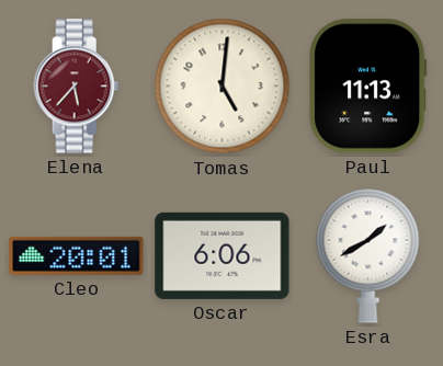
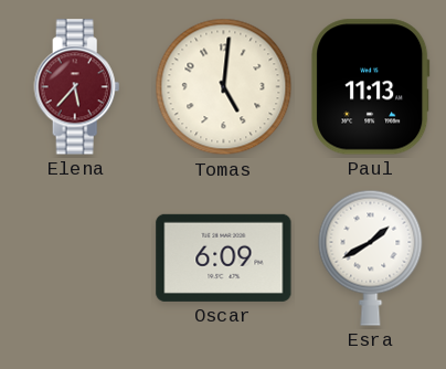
Cleo: 20:01 -> none (77, 255)
Oscar: 6:06 -> 6:09 (224, 257)
